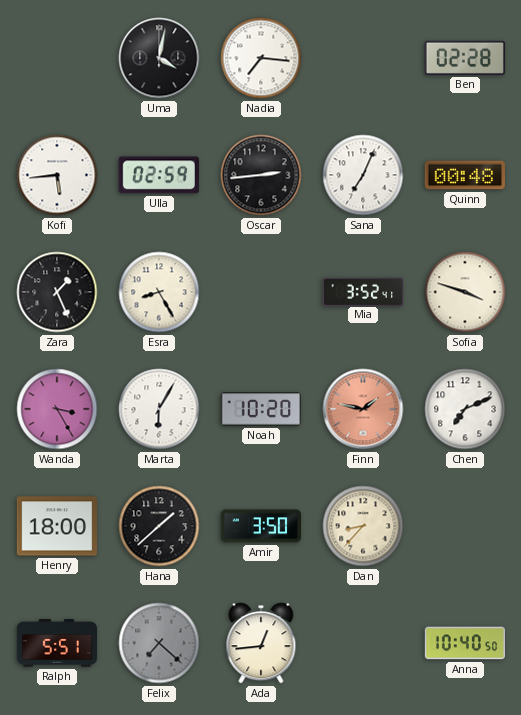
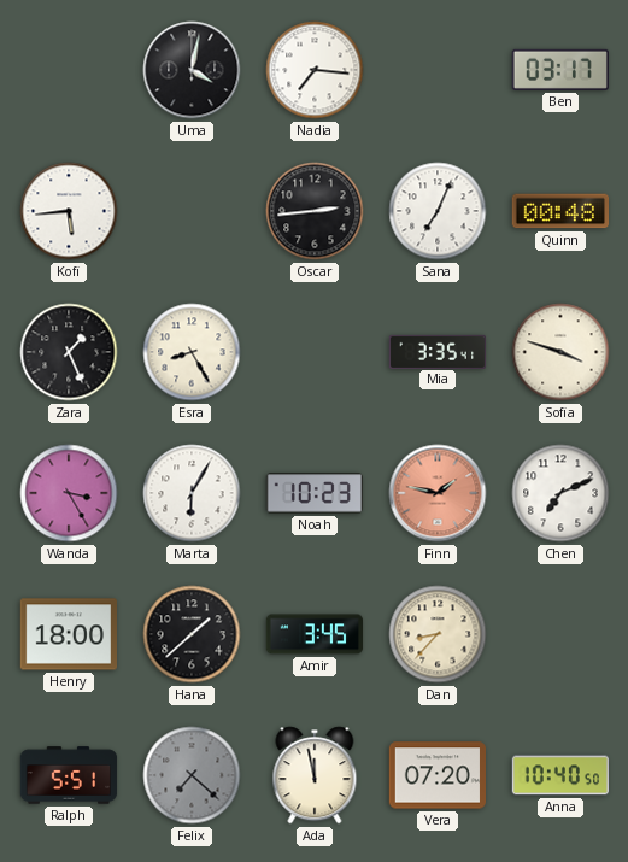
Ben: 02:28 -> 03:17 (559, 70)
Ulla: 02:59 -> none (159, 175)
Mia: 3:52 -> 3:35 (438, 351)
Noah: 10:20 -> 10:23 (313, 493)
Amir: 3:50 -> 3:45 (315, 634)
Ada: 12:44 -> 11:58 (315, 775)
Vera: none -> 07:20 (436, 775)
